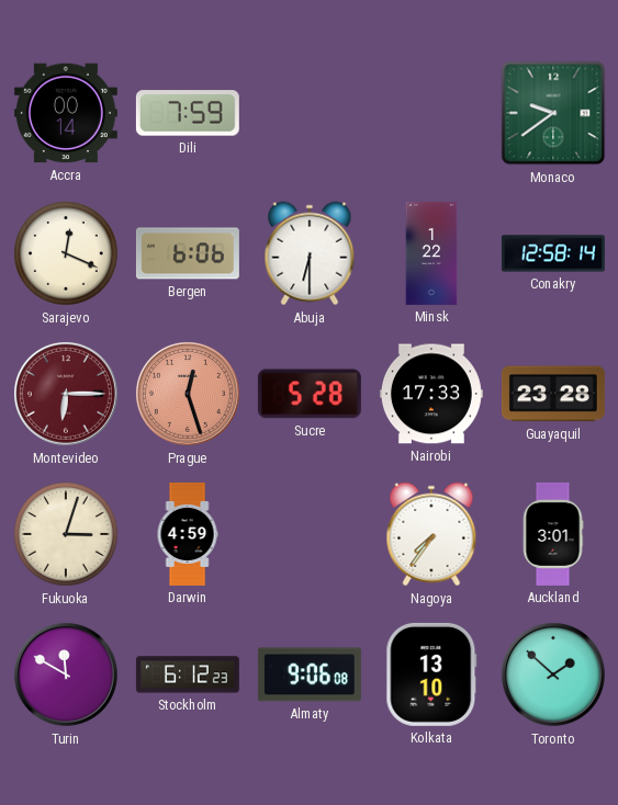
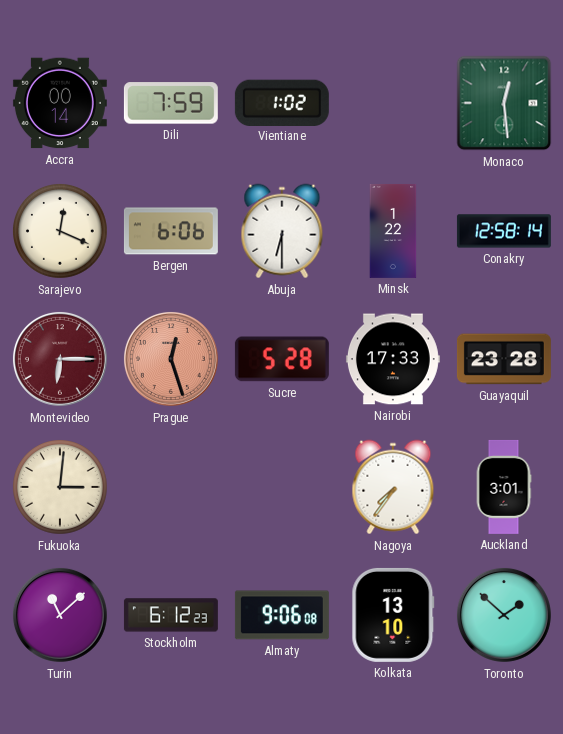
Vientiane: none -> 1:02 (282, 102)
Monaco: 9:39 -> 12:29 (504, 103)
Fukuoka: 3:03 -> 3:01 (61, 488)
Darwin: 4:59 -> none (188, 534)
Turin: 11:50 -> 11:08 (60, 615)
